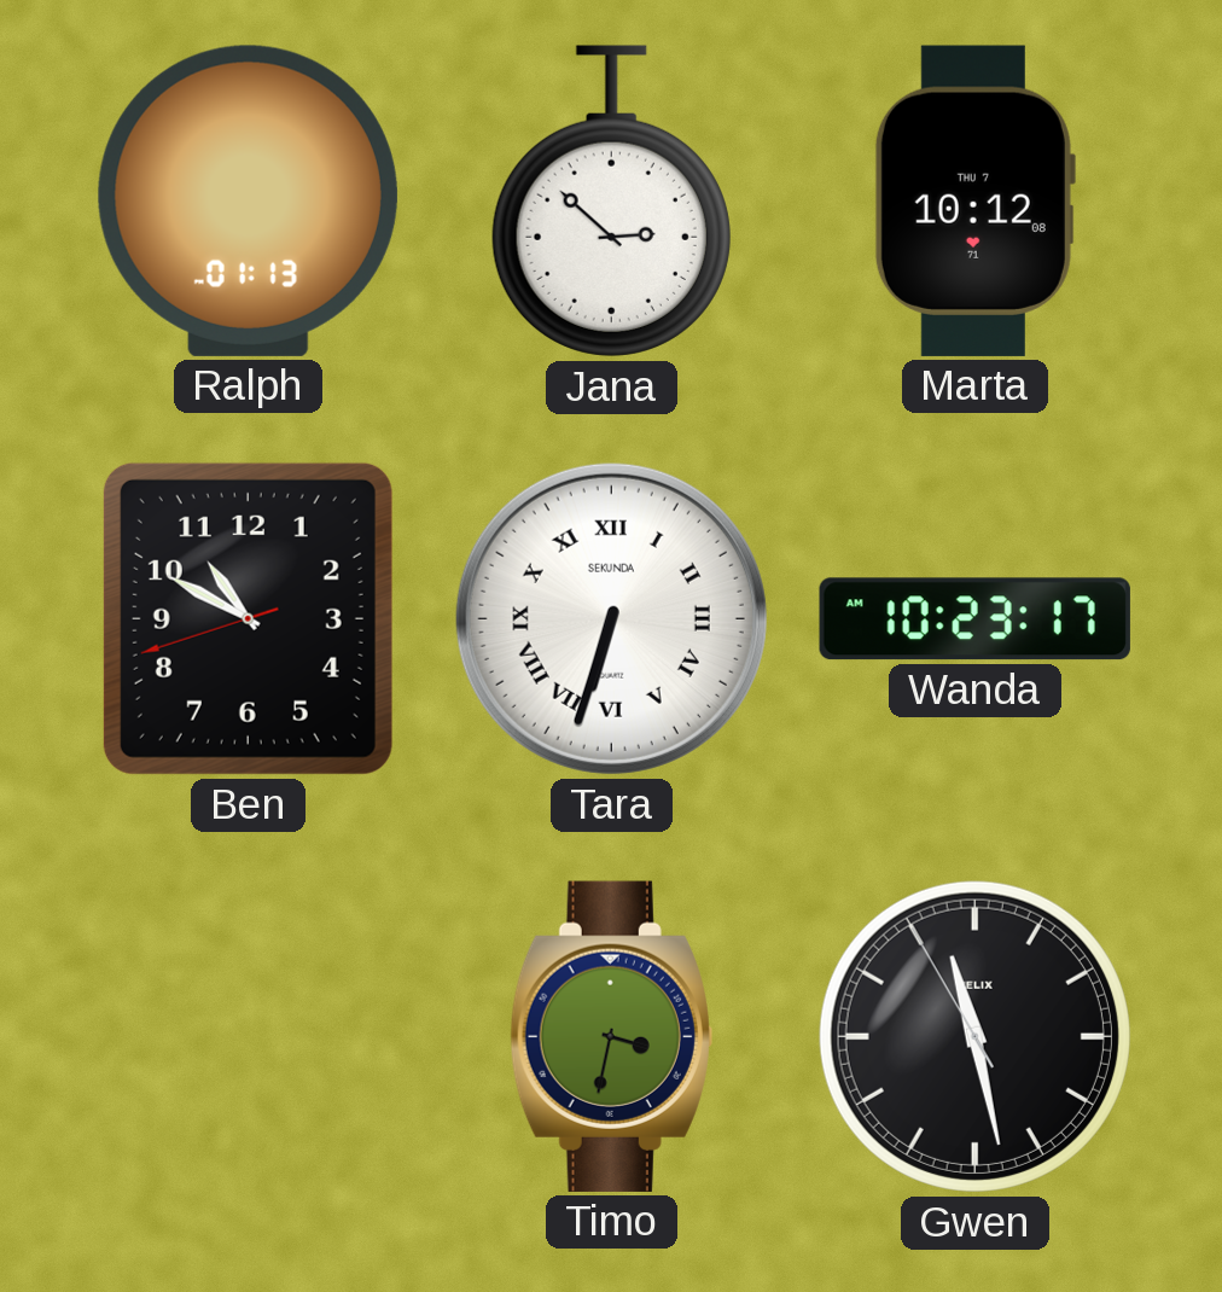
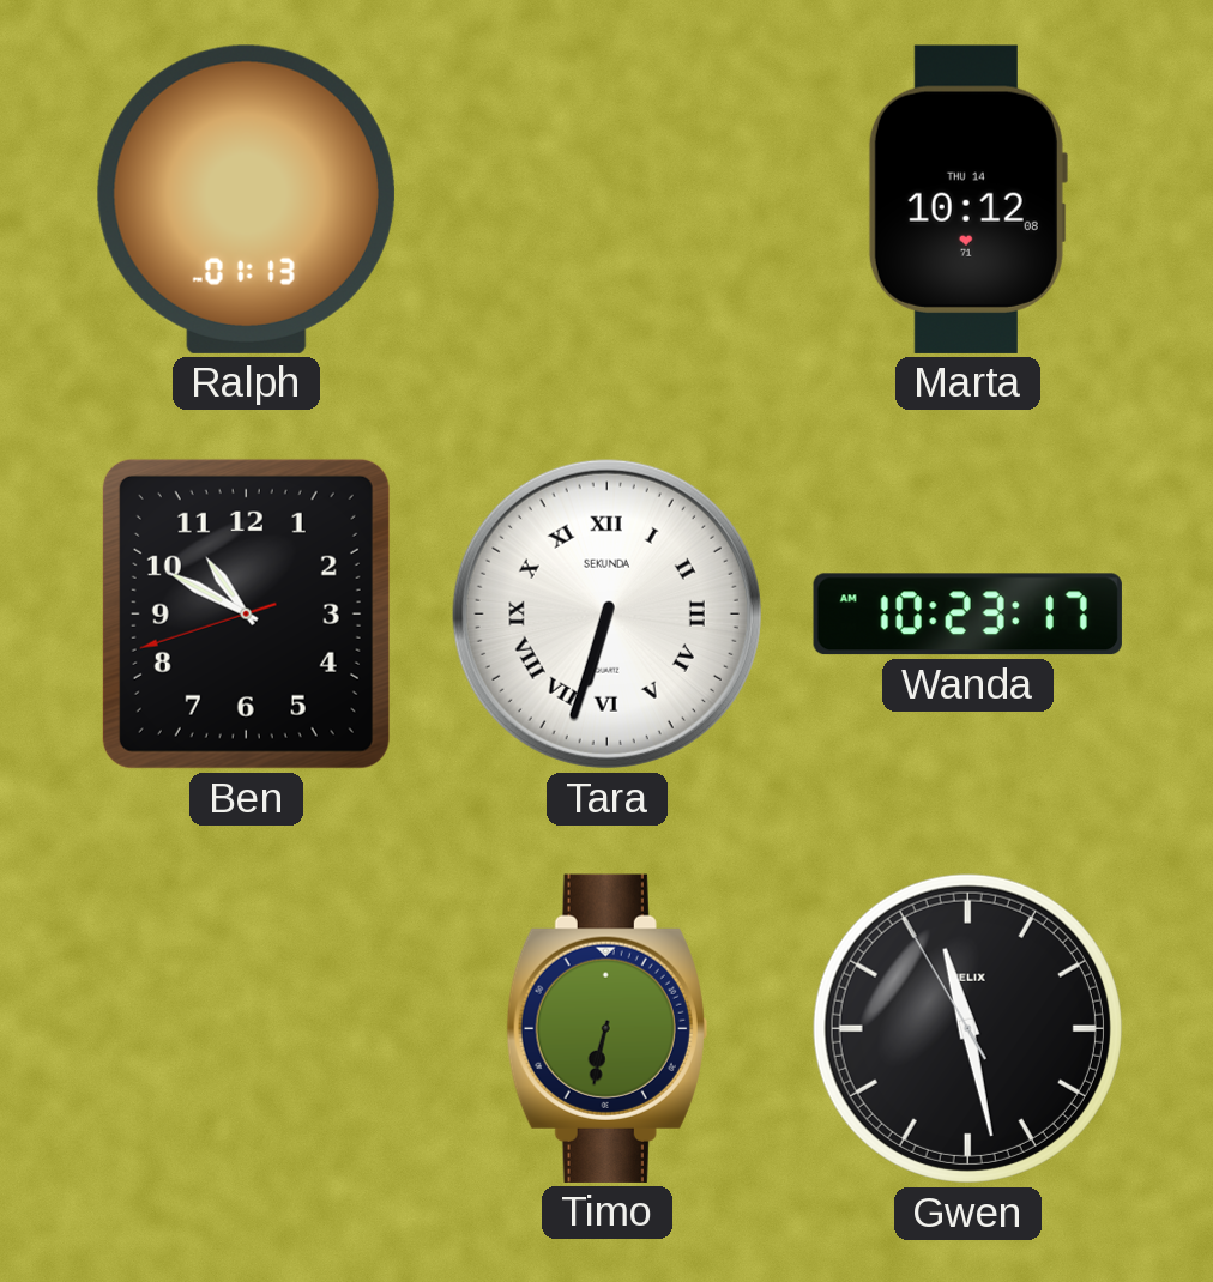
Jana: 2:52 -> none (611, 202)
Marta date: THU 7 -> THU 14 (967, 199)
Timo: 3:32 -> 6:32 (606, 1028)
